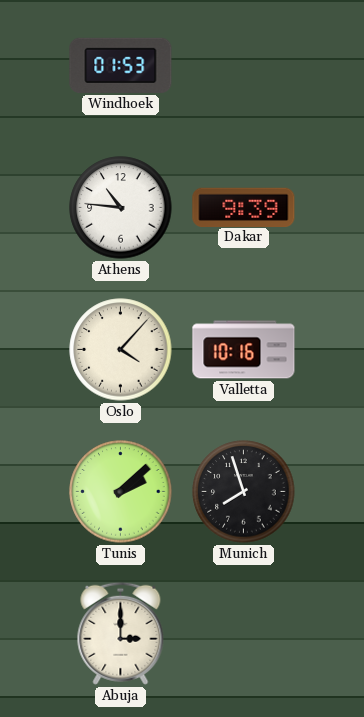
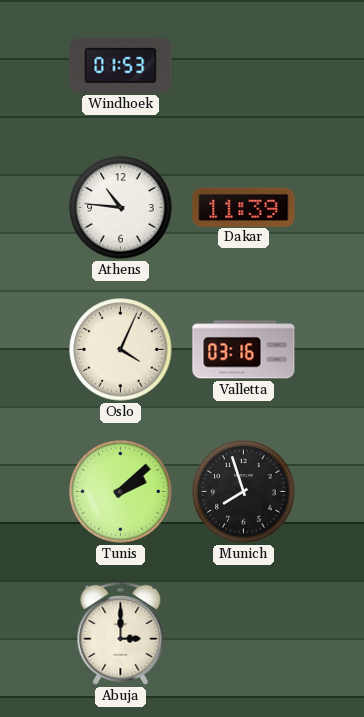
Dakar: 9:39 -> 11:39 (244, 207)
Oslo: 4:07 -> 4:04 (121, 350)
Valletta: 10:16 -> 03:16 (244, 350)
